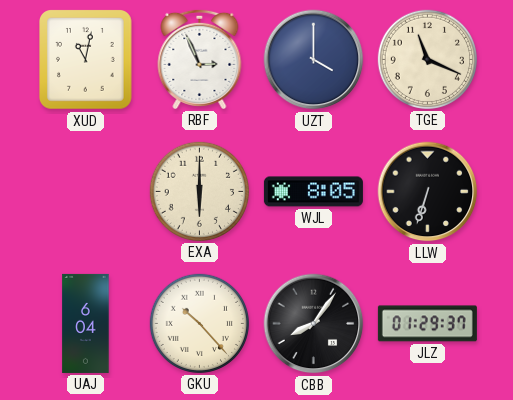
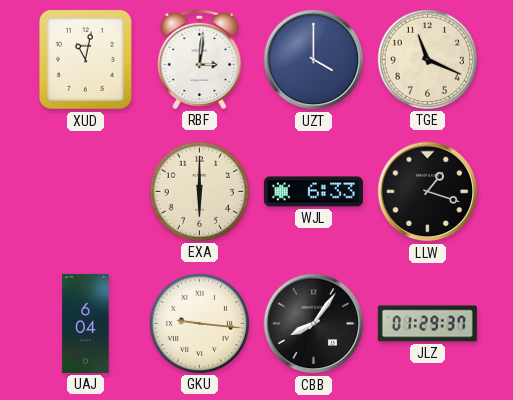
RBF: 2:56 -> 3:01 (200, 59)
WJL: 8:05 -> 6:33 (313, 192)
LLW: 6:33 -> 1:18 (428, 192)
GKU: 10:23 -> 9:16 (199, 323)
